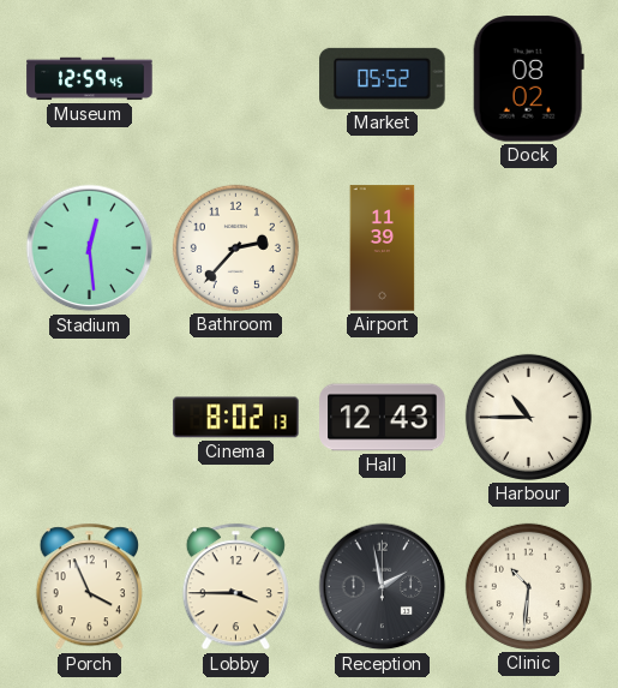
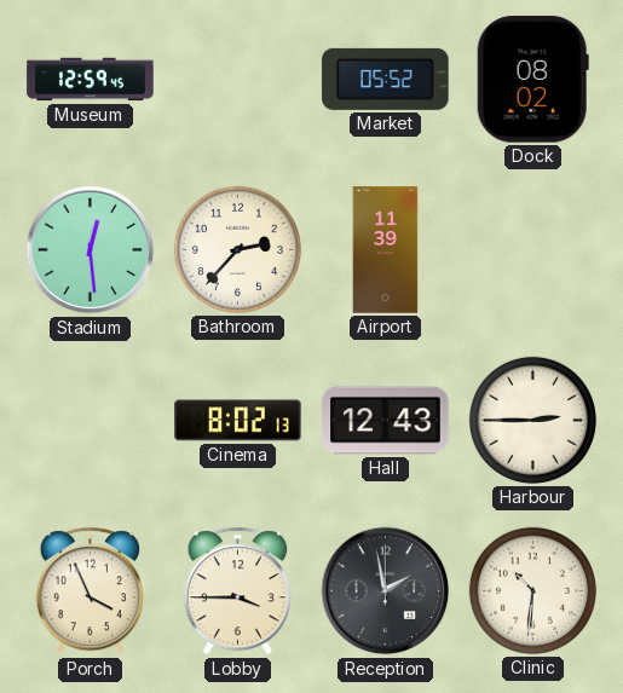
Harbour: 10:45 -> 2:45 (532, 420)
